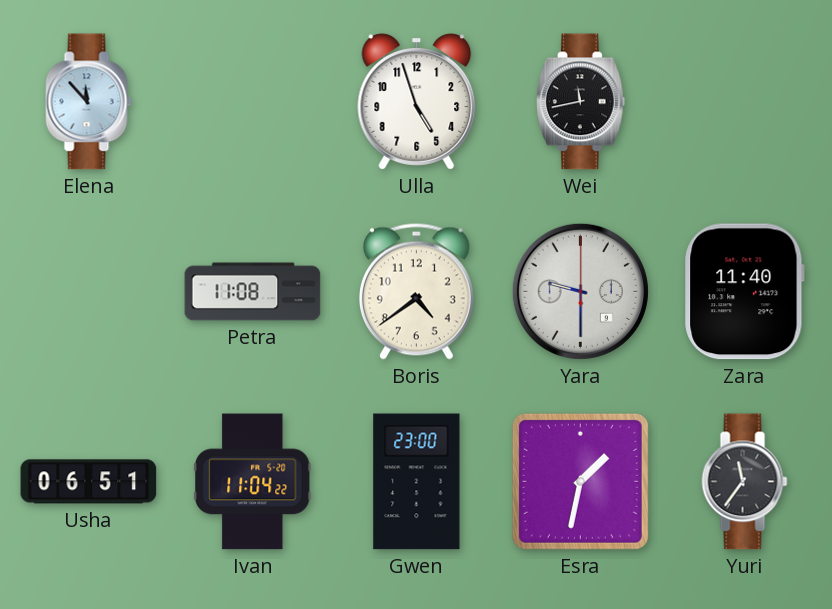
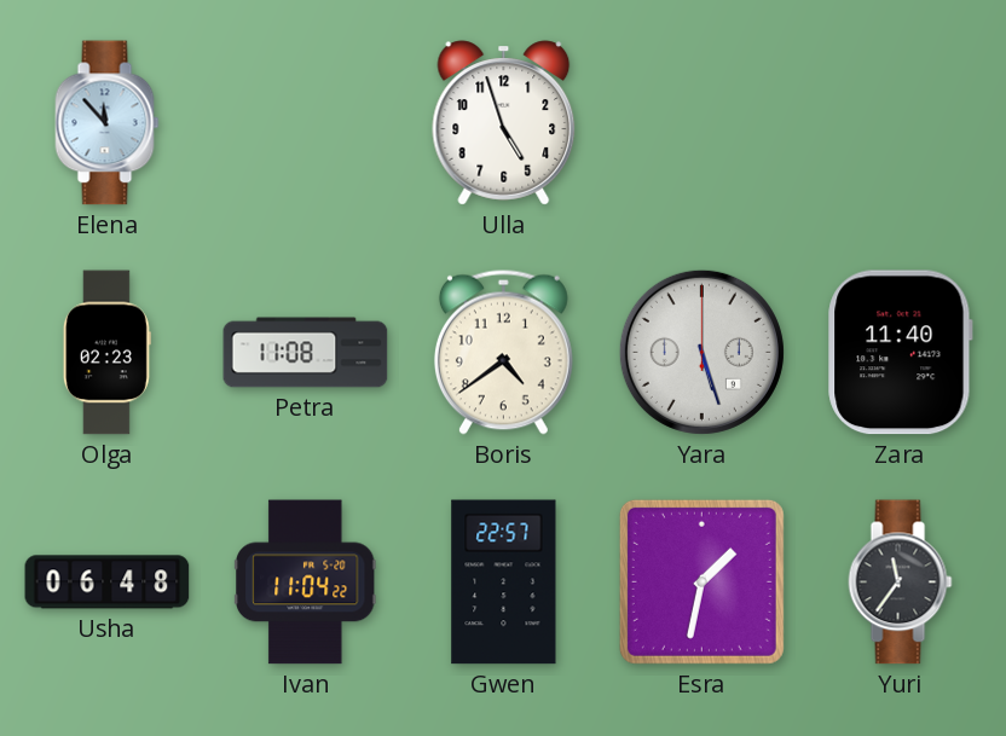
Wei: 11:43 -> none (580, 102)
Olga: none -> 02:23 (106, 353)
Yara: 9:30 -> 5:27 (701, 352)
Usha: 06:51 -> 06:48 (108, 583)
Gwen: 23:00 -> 22:57 (504, 583)
